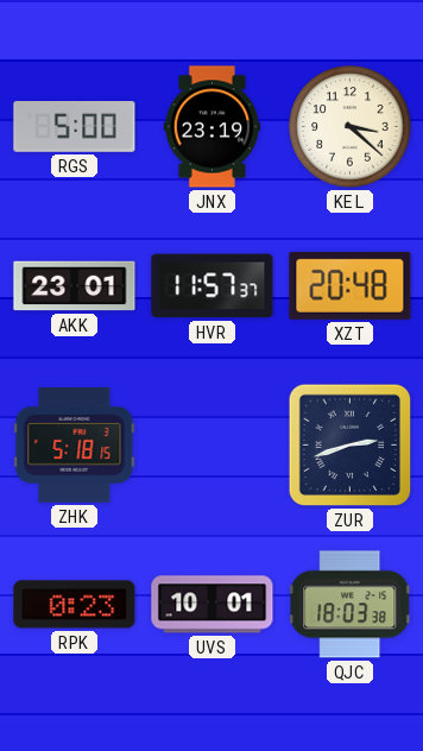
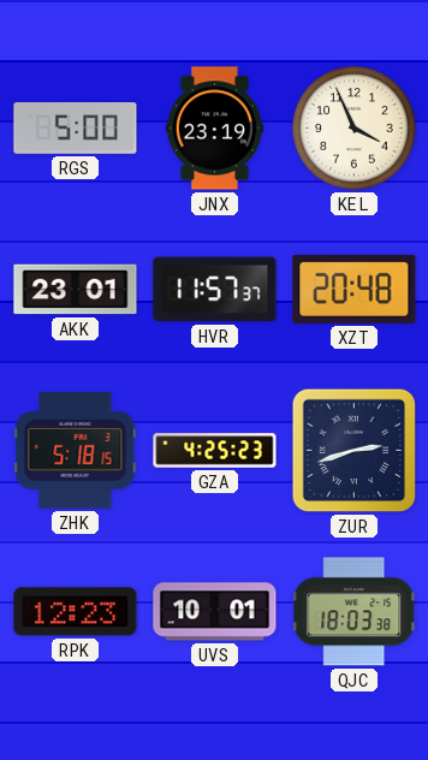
KEL: 3:22 -> 3:56 (355, 129)
GZA: none -> 4:25 (215, 451)
RPK: 0:23 -> 12:23 (76, 612)
